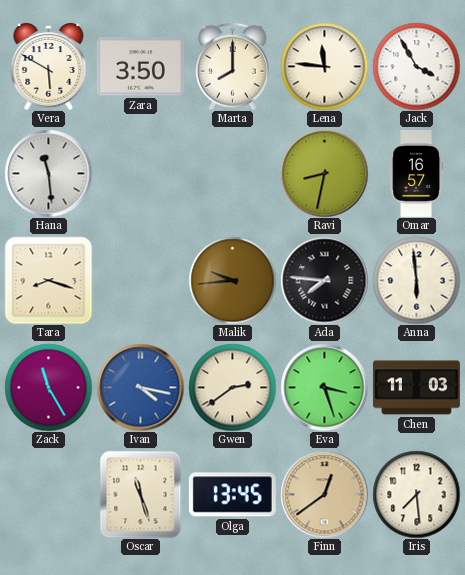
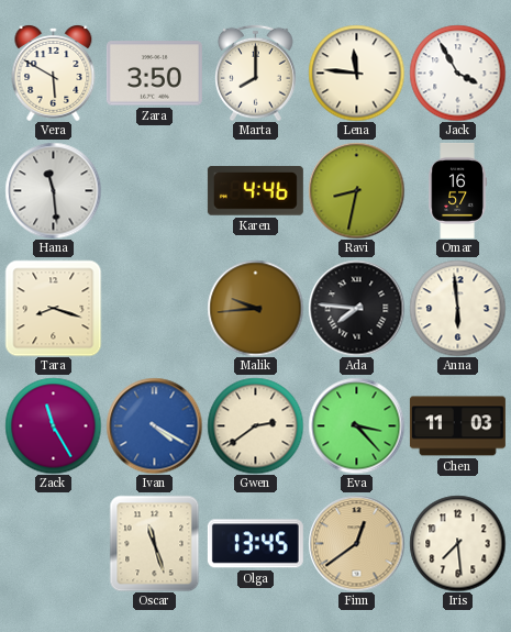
Karen: none -> 4:46 (255, 191)
Ivan: 4:17 -> 4:20 (154, 425)
Eva: 3:27 -> 3:23 (356, 425)
